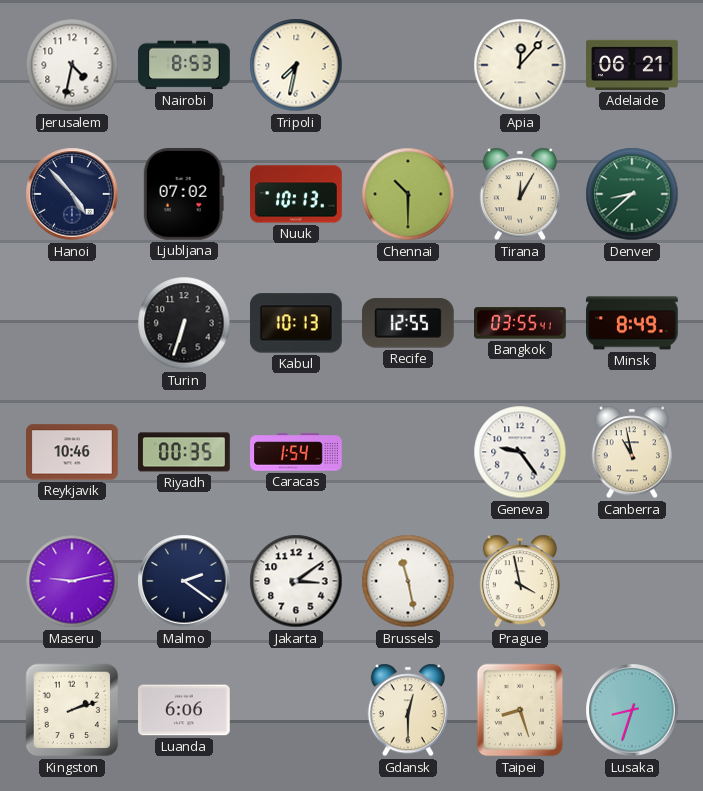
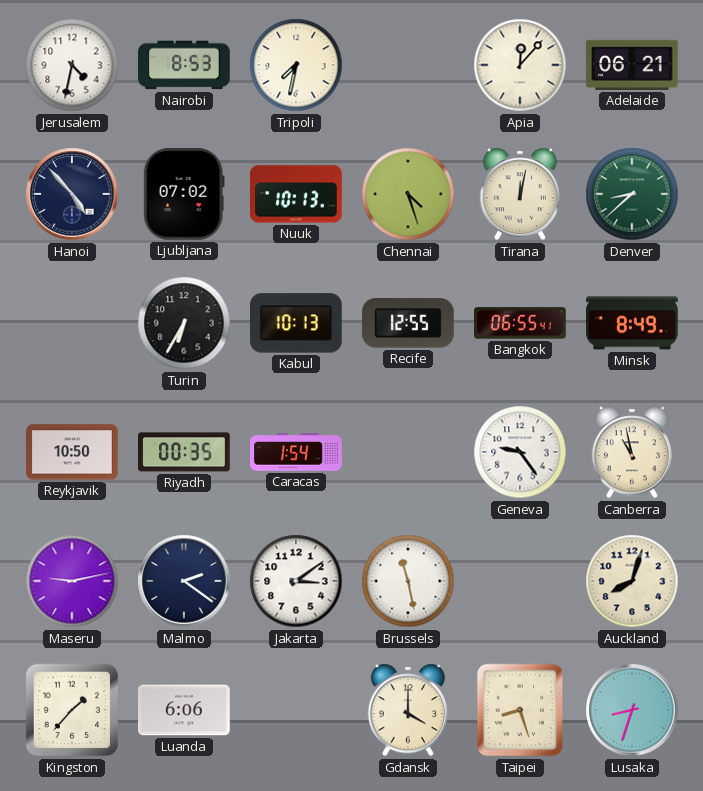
Chennai: 10:30 -> 4:27 (408, 194)
Tirana: 12:05 -> 12:02 (520, 194)
Turin: 6:33 -> 6:35 (184, 323)
Bangkok: 03:55 -> 06:55 (521, 323)
Reykjavik: 10:46 -> 10:50 (73, 452)
Prague: 3:58 -> none (520, 581)
Auckland: none -> 8:03 (632, 581)
Kingston: 2:12 -> 1:37 (72, 710)
Gdansk: 12:30 -> 4:00 (408, 710)
